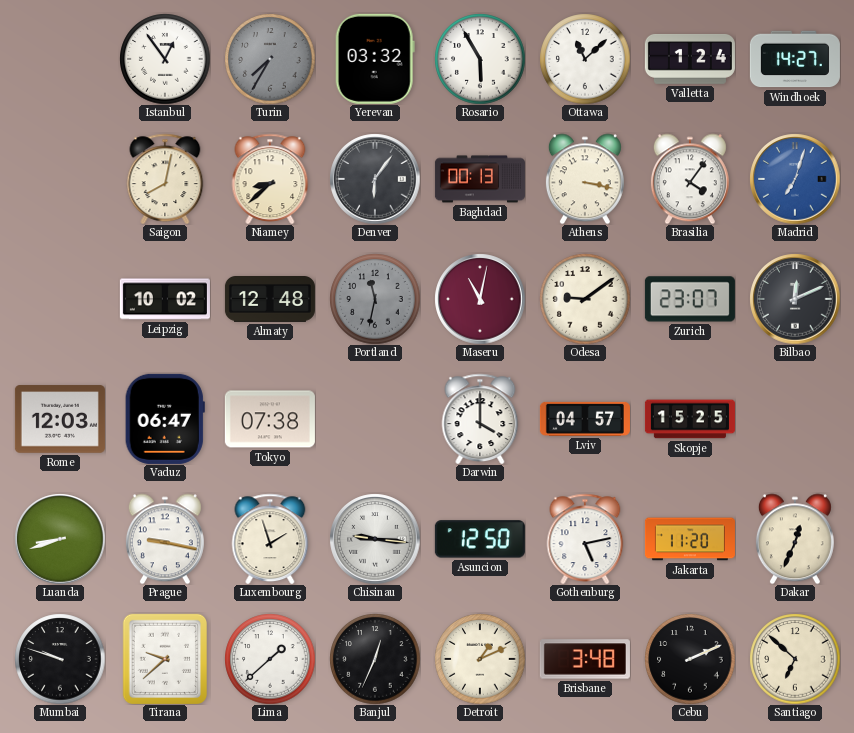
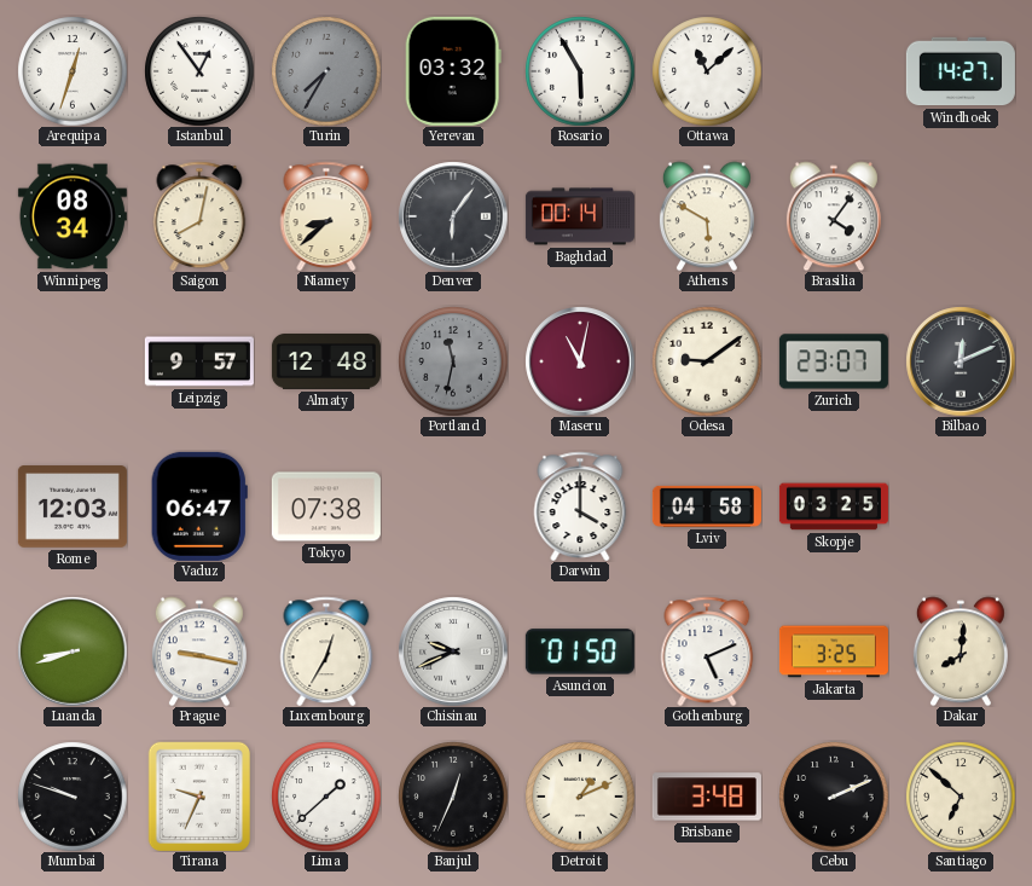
Arequipa: none -> 12:33 (73, 71)
Valletta: 1:24 -> none (690, 59)
Winnipeg: none -> 08:34 (73, 216)
Baghdad: 00:13 -> 00:14 (580, 216)
Athens: 3:17 -> 5:50 (707, 216)
Madrid: 7:03 -> none (795, 179)
Leipzig: 10:02 -> 9:57 (199, 361)
Lviv: 04:57 -> 04:58 (707, 506)
Skopje: 15:25 -> 03:25 (834, 506)
Luxembourg: 1:57 -> 12:35 (326, 650)
Chisinau: 9:16 -> 9:41 (453, 652)
Asuncion: 12:50 -> 01:50 (580, 652)
Gothenburg: 5:13 -> 5:11 (707, 650)
Jakarta: 11:20 -> 3:25 (834, 652)
Dakar: 12:34 -> 8:01 (961, 652)
Tirana: 9:38 -> 9:34 (198, 795)
